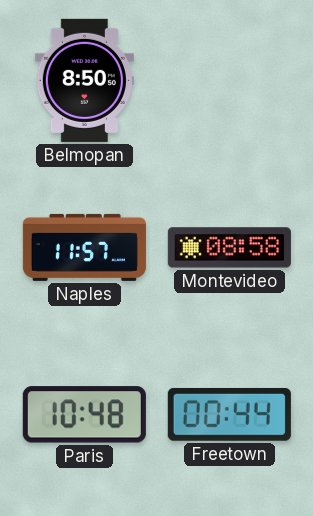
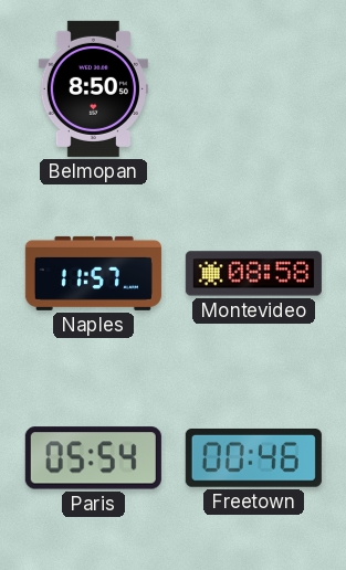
Paris: 10:48 -> 05:54 (93, 458)
Freetown: 00:44 -> 00:46 (253, 457)
